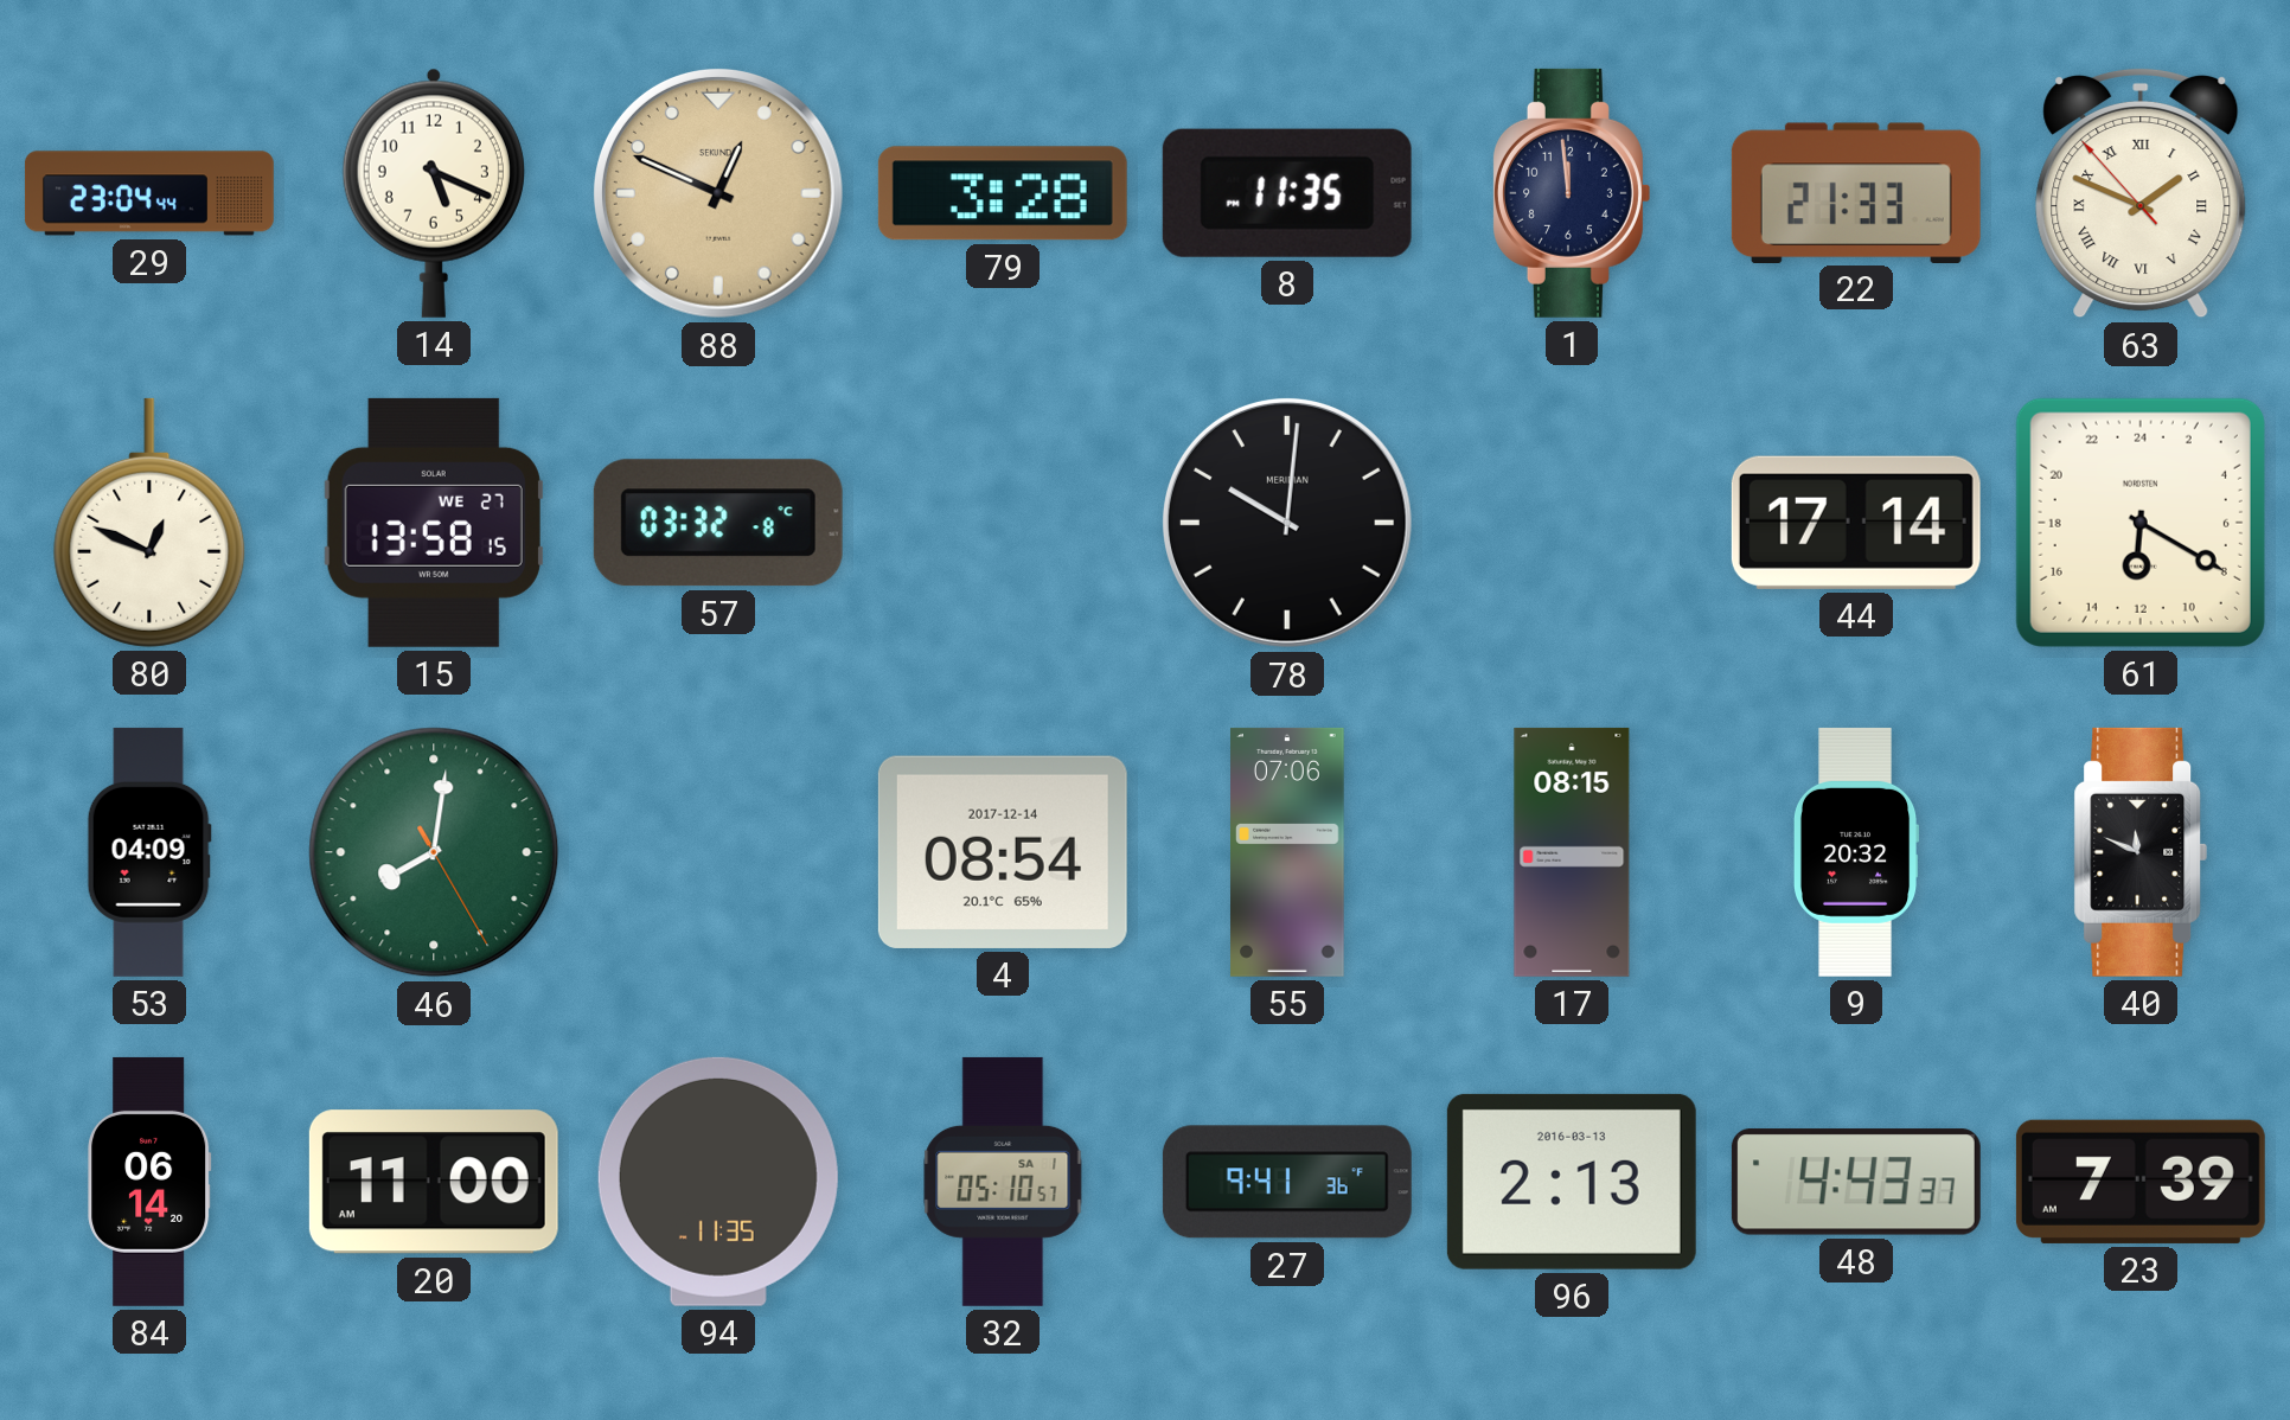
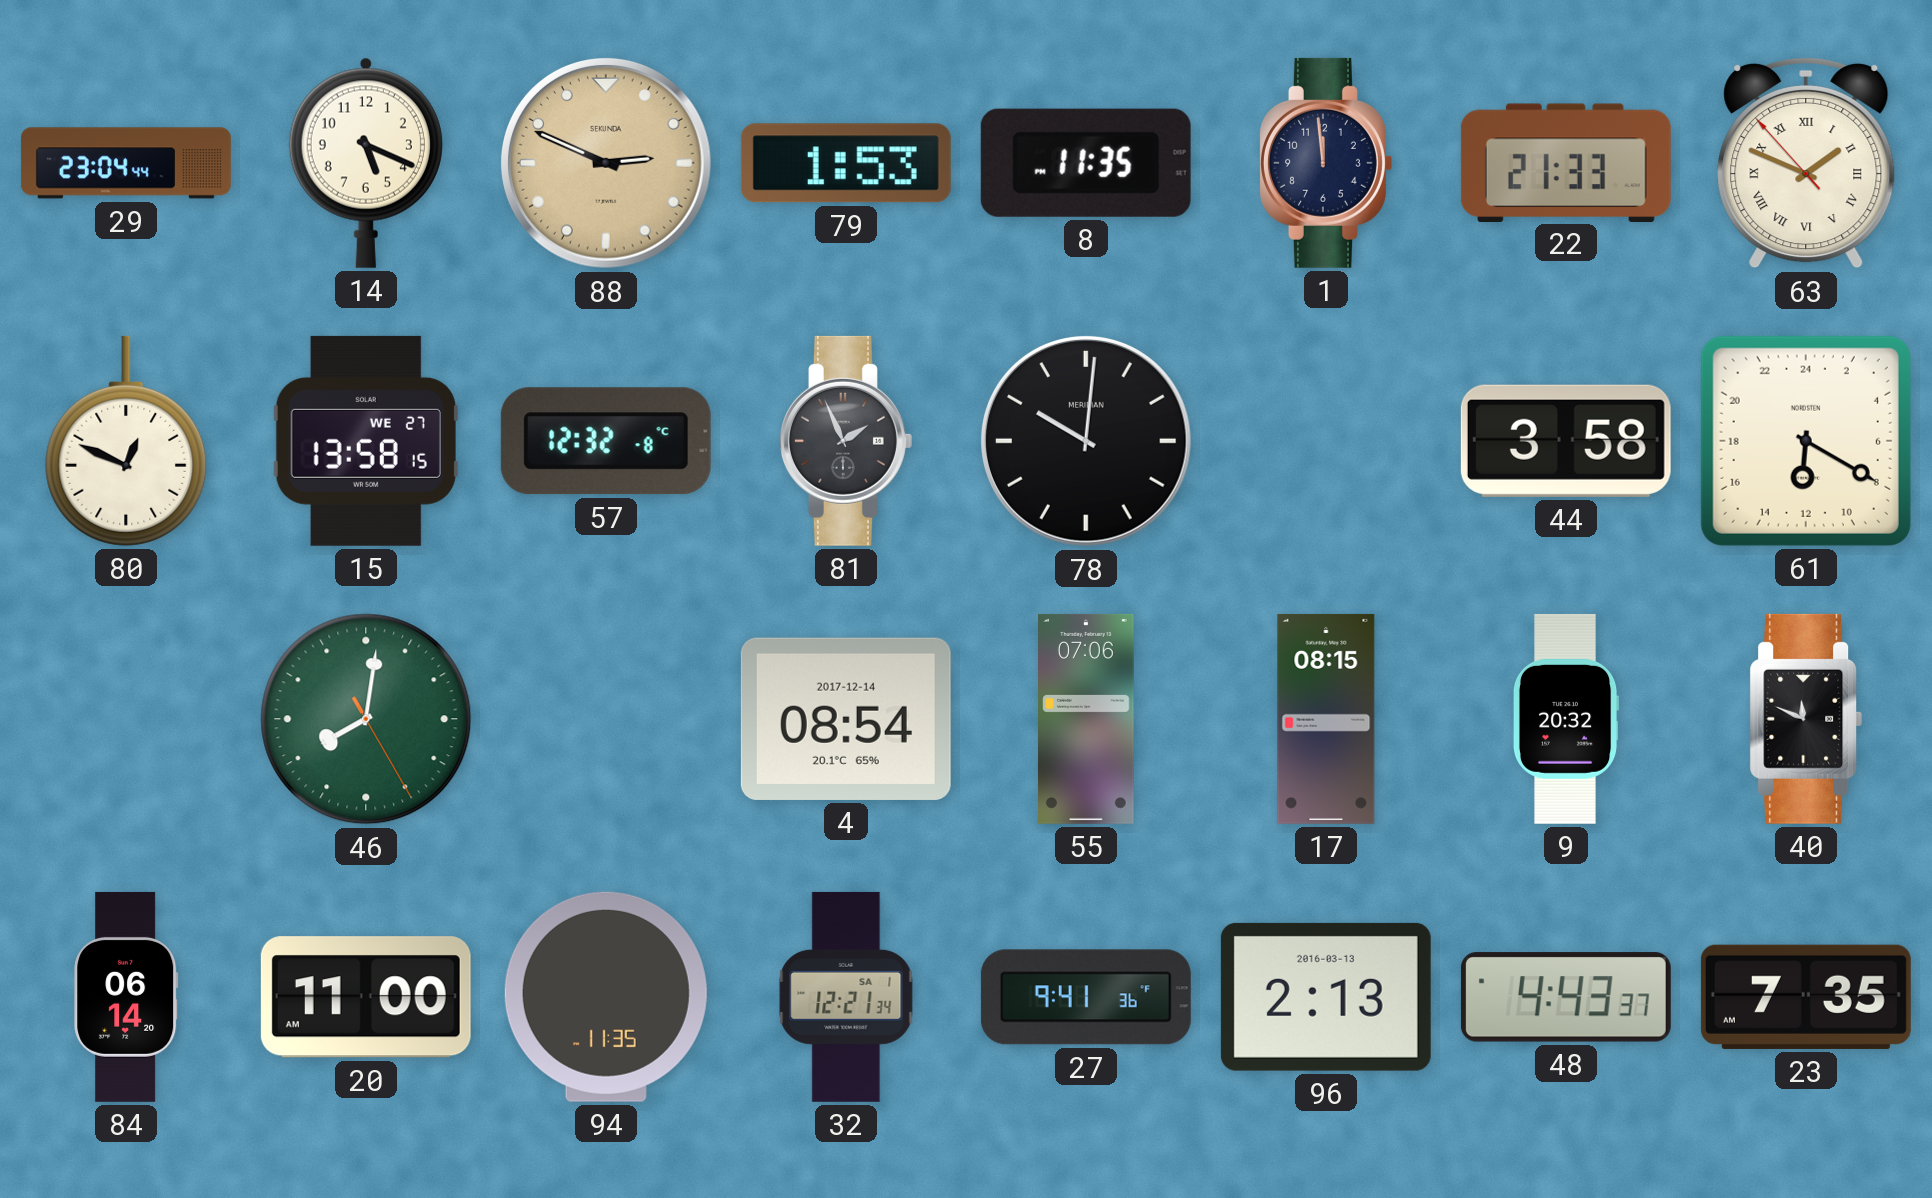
88: 12:49 -> 2:49 (606, 163)
79: 3:28 -> 1:53 (846, 163)
57: 03:32 -> 12:32 (606, 441)
81: none -> 1:56 (846, 441)
44: 17:14 -> 3:58 (1566, 441)
53: 04:09 -> none (149, 852)
32: 05:10 -> 12:21 (846, 997)
23: 7:39 -> 7:35 (1806, 997)
